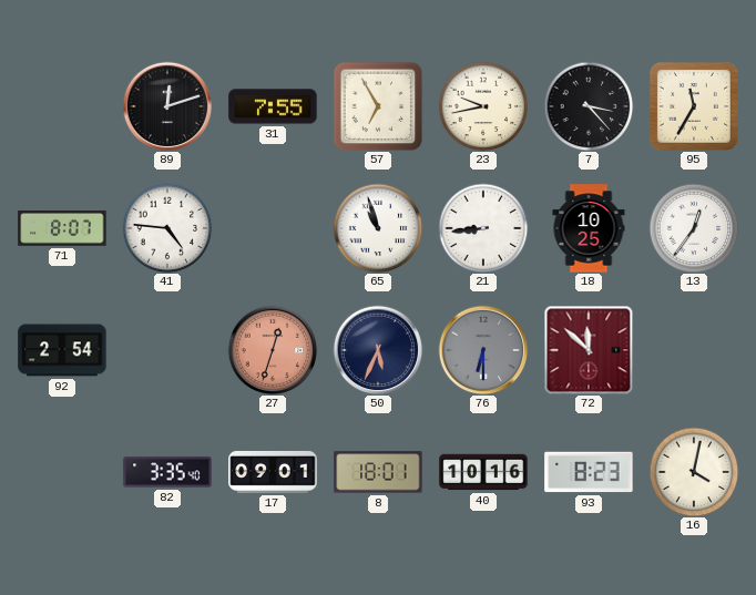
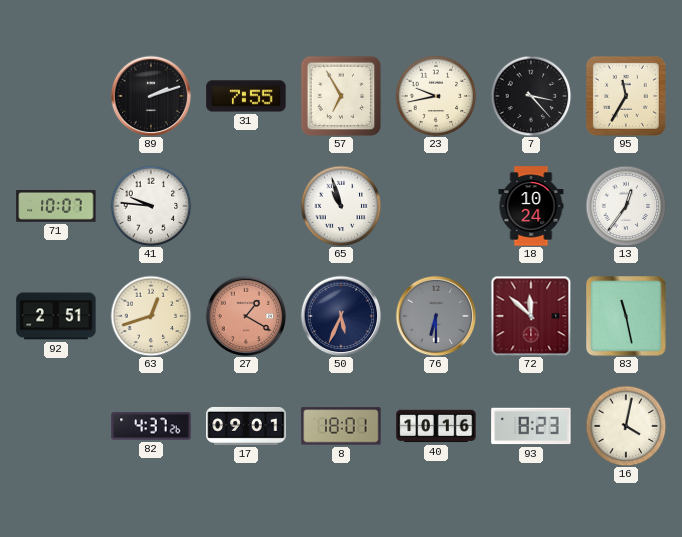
89: 12:12 -> 2:12 (151, 96)
71: 8:07 -> 10:07 (56, 207)
41: 4:46 -> 9:46 (151, 206)
21: 8:44 -> none (483, 228)
18: 10:25 -> 10:24 (531, 206)
92: 2:54 -> 2:51 (56, 316)
63: none -> 12:42 (151, 316)
27: 12:33 -> 1:20 (246, 316)
83: none -> 11:28 (627, 317)
82: 3:35 -> 4:37 (151, 426)
